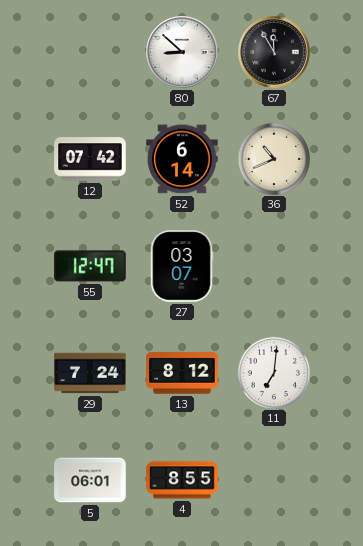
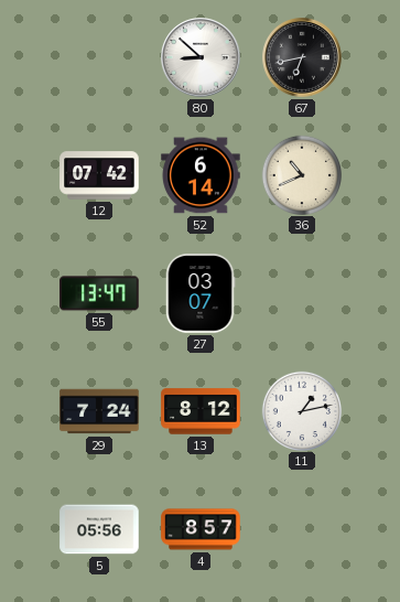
67: 11:55 -> 6:43 (302, 57)
55: 12:47 -> 13:47 (99, 293)
11: 7:01 -> 1:13 (301, 410)
5: 06:01 -> 05:56 (99, 529)
4: 8:55 -> 8:57 (201, 529)
